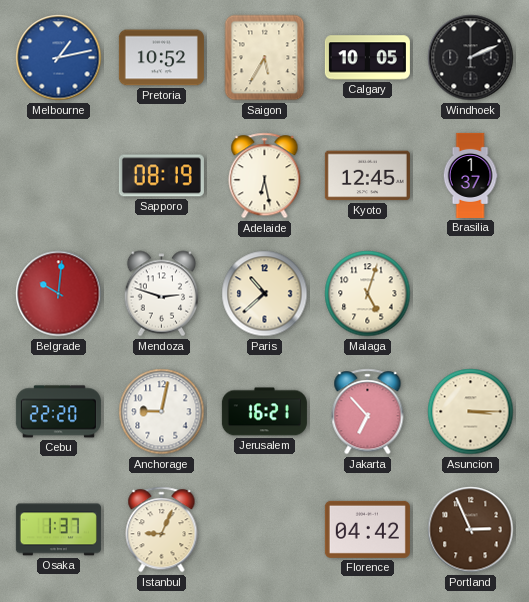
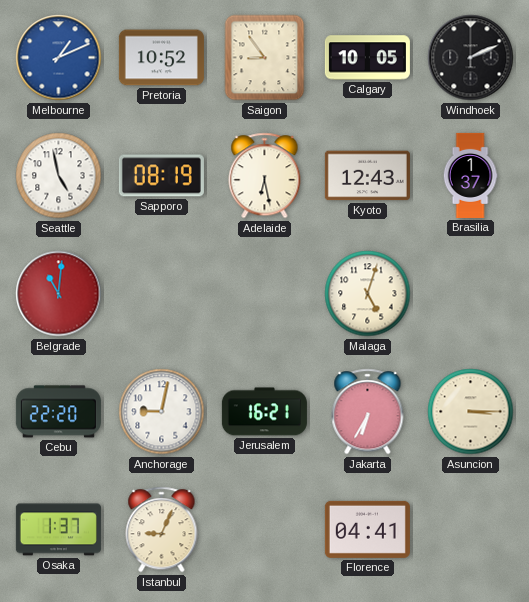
Melbourne: 1:13 -> 1:11 (59, 58)
Saigon: 5:35 -> 8:54 (265, 58)
Seattle: none -> 4:58 (59, 176)
Kyoto: 12:45 -> 12:43 (367, 176)
Belgrade: 10:01 -> 11:01 (59, 294)
Mendoza: 2:48 -> none (162, 294)
Paris: 10:38 -> none (265, 294)
Jakarta: 6:53 -> 6:35 (368, 412)
Florence: 04:42 -> 04:41 (367, 529)
Portland: 2:56 -> none (471, 530)
